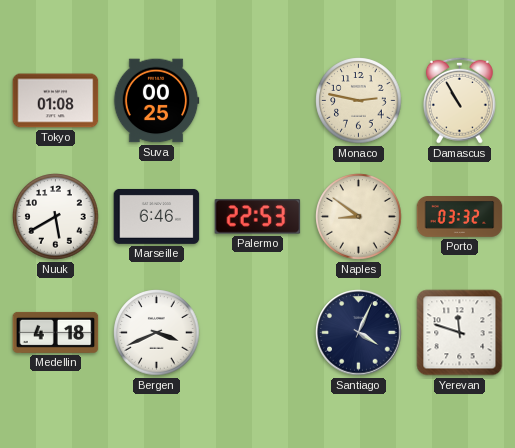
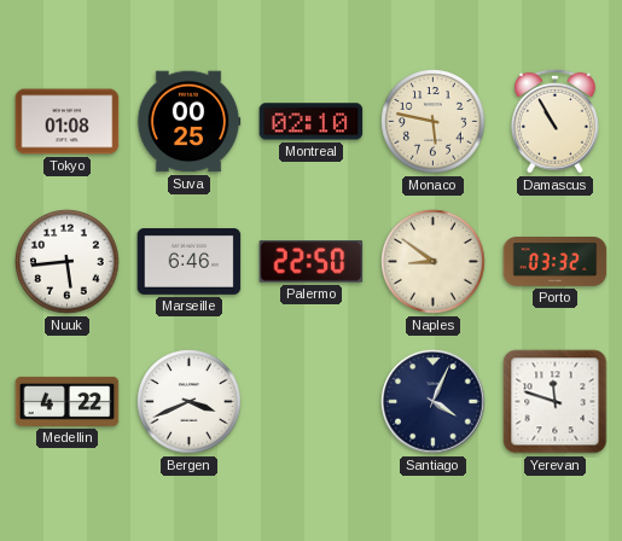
Montreal: none -> 02:10 (312, 122)
Monaco: 2:47 -> 5:47 (434, 122)
Nuuk: 5:40 -> 5:44 (68, 262)
Palermo: 22:53 -> 22:50 (312, 262)
Medellin: 4:18 -> 4:22 (68, 401)
